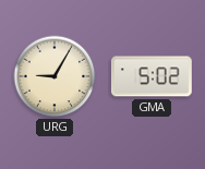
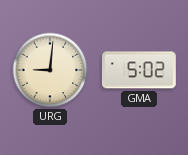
URG: 9:05 -> 9:01 (50, 70)
